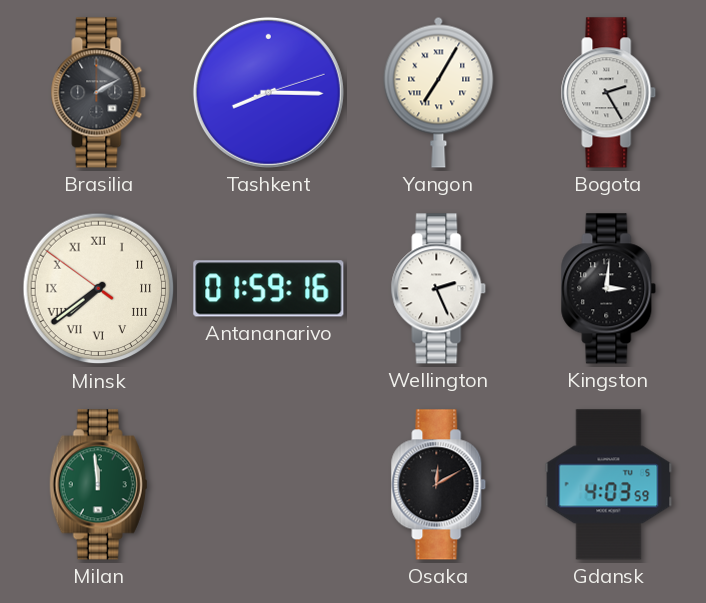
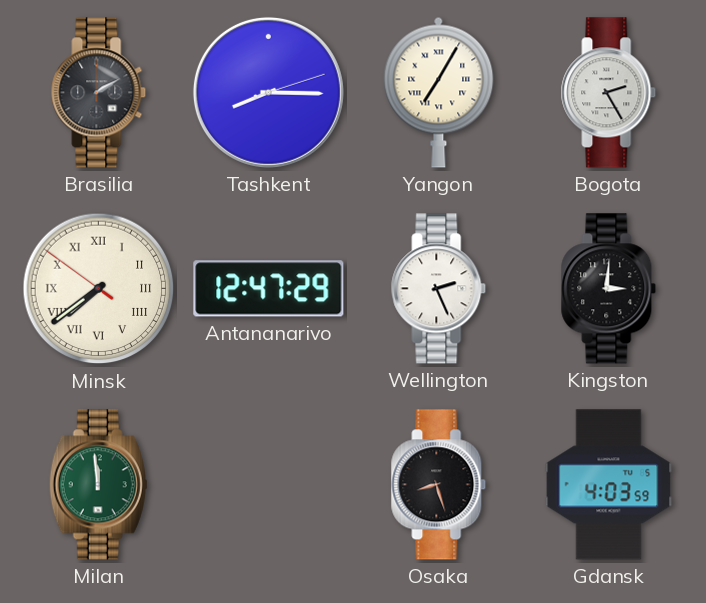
Antananarivo: 01:59 -> 12:47 (269, 289)
Osaka: 12:10 -> 8:27 (439, 485)
